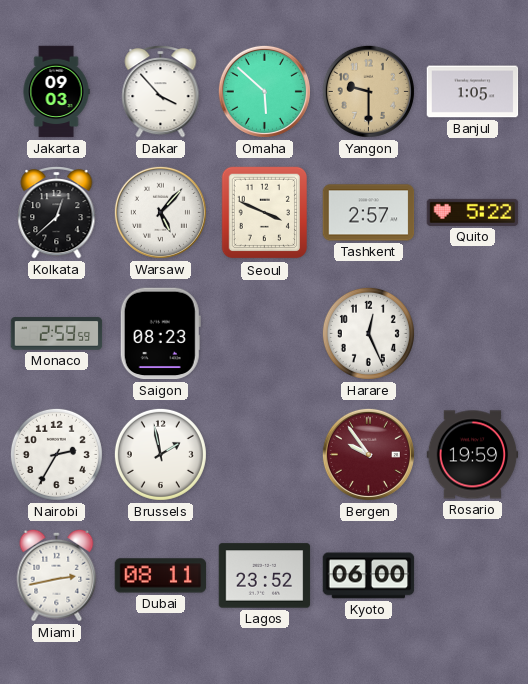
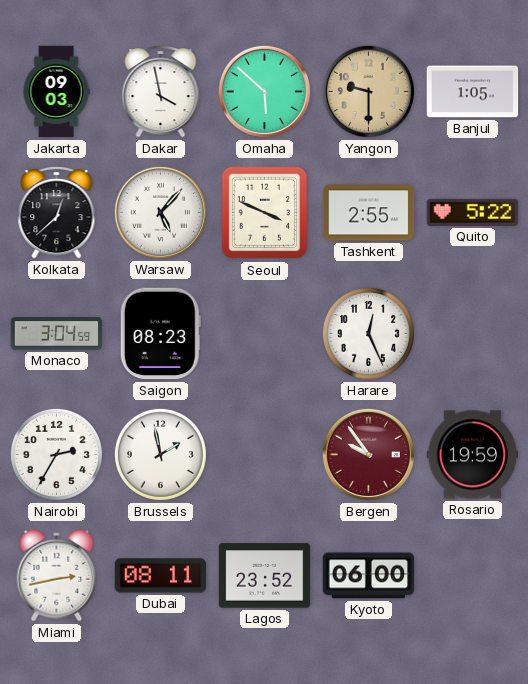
Dakar: 3:53 -> 3:58 (161, 92)
Tashkent: 2:57 -> 2:55 (369, 213)
Monaco: 2:59 -> 3:04 (57, 334)
